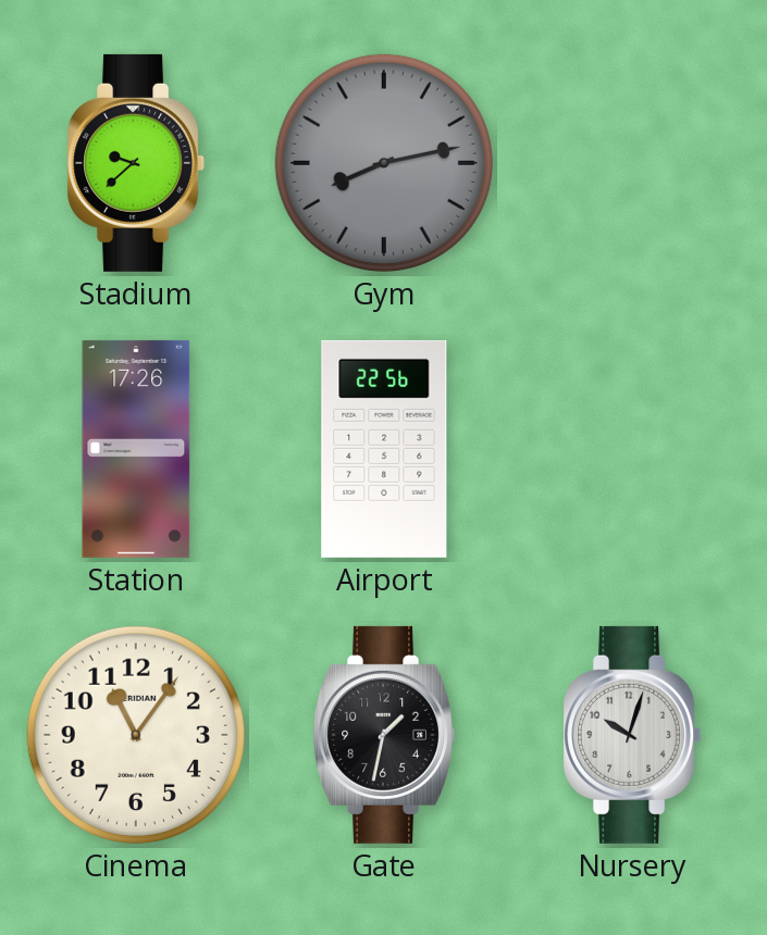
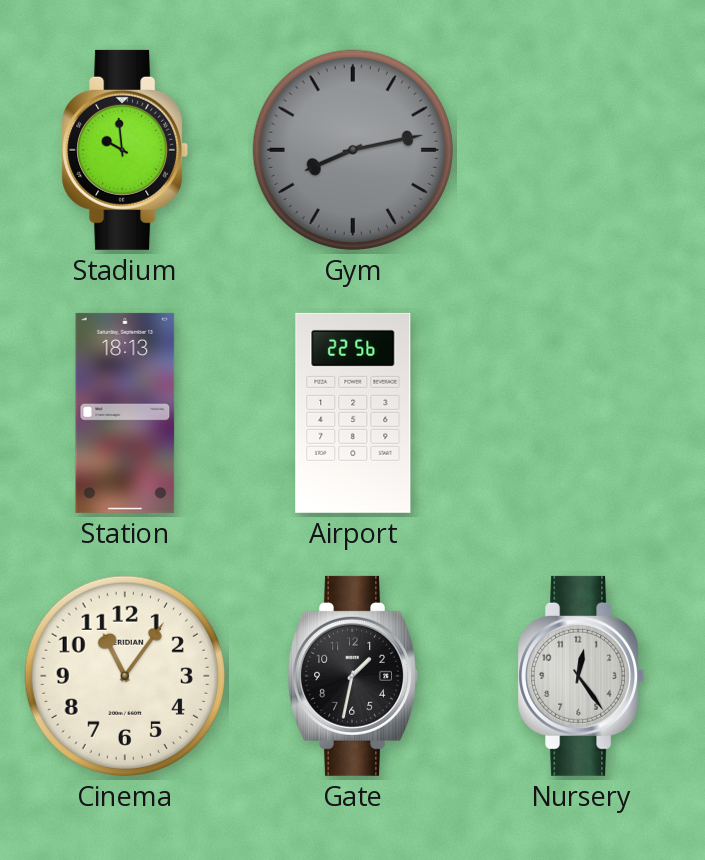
Stadium: 9:38 -> 9:59 (125, 150)
Station: 17:26 -> 18:13 (125, 413)
Nursery: 10:03 -> 12:24 (581, 676)
